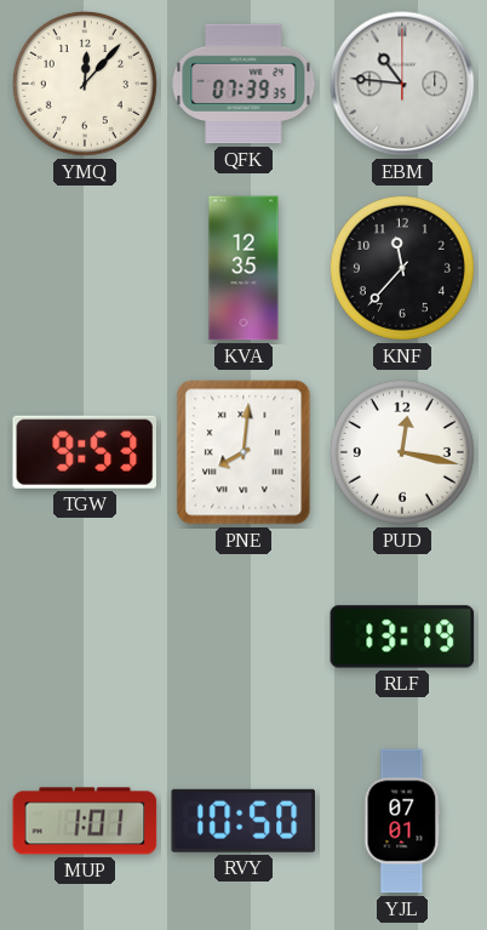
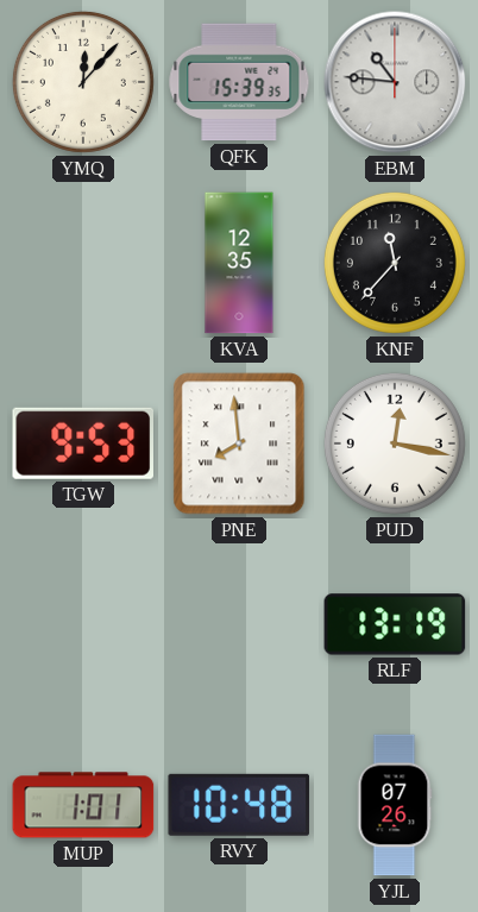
QFK: 07:39 -> 15:39 (239, 82)
PNE: 8:01 -> 7:59 (239, 444)
RVY: 10:50 -> 10:48 (238, 805)
YJL: 07:01 -> 07:26 (395, 805)
